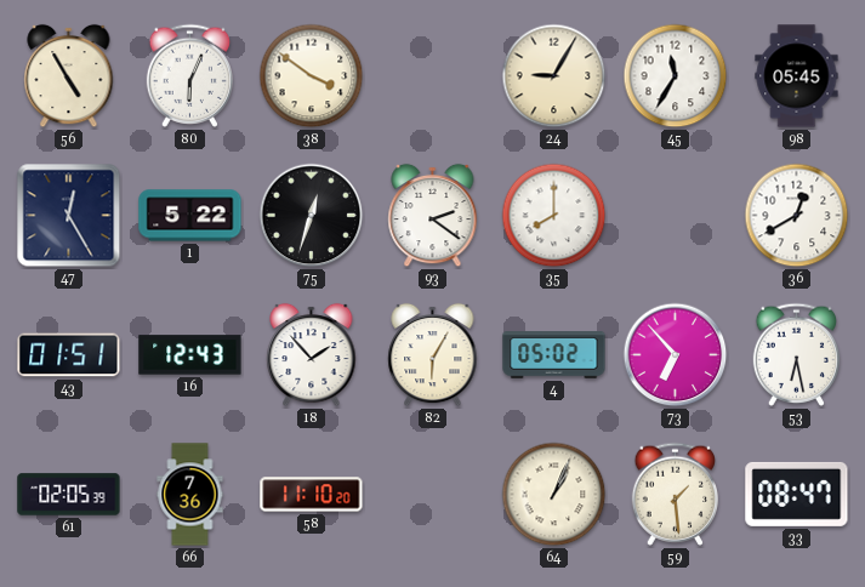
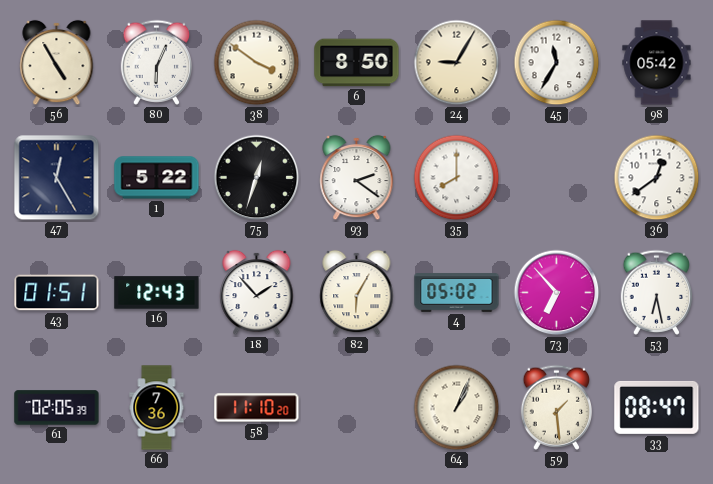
6: none -> 8:50 (357, 63)
98: 05:45 -> 05:42 (657, 63)
36: 12:40 -> 12:39 (657, 178)
